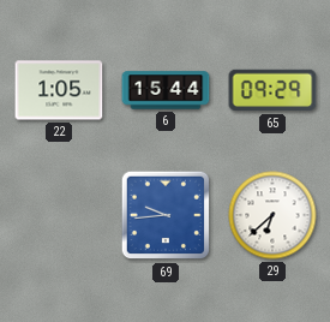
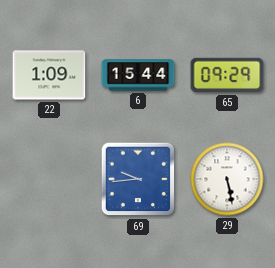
22: 1:05 -> 1:09 (49, 75)
29: 6:38 -> 5:28 (227, 179)
